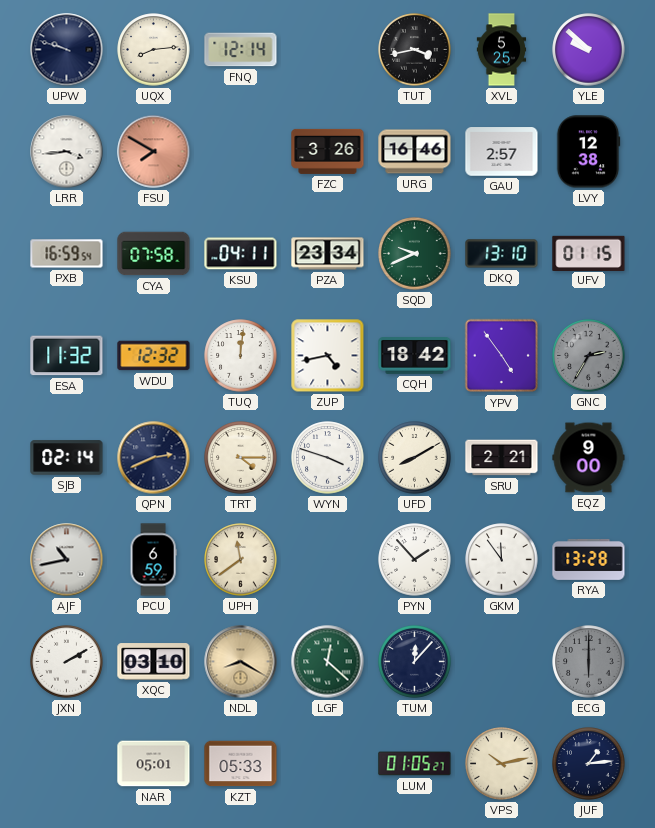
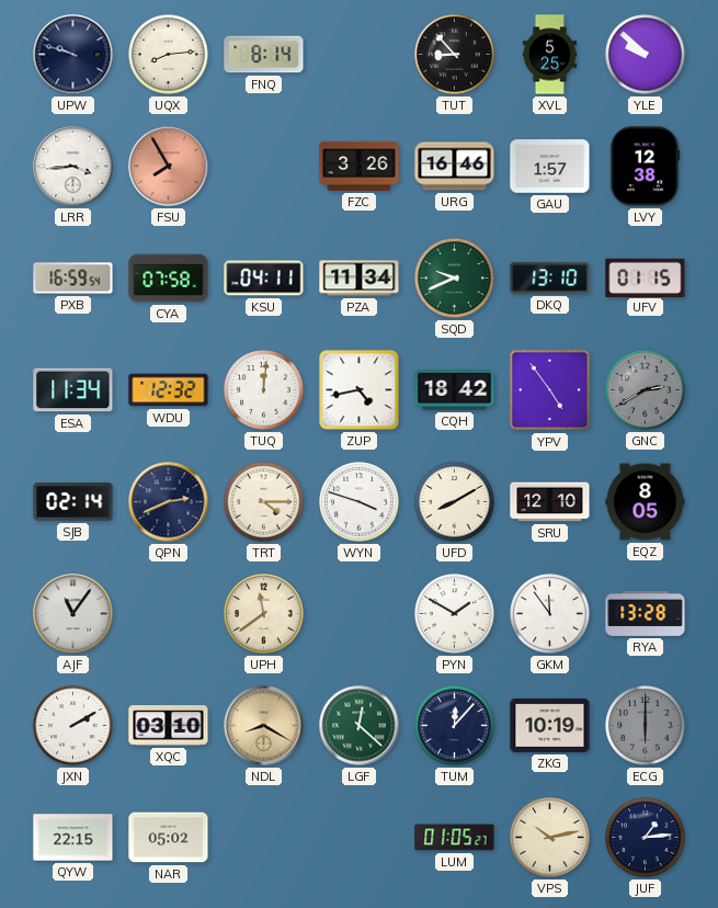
FNQ: 12:14 -> 8:14 (264, 55)
TUT: 3:43 -> 8:53 (455, 55)
FSU: 7:50 -> 7:55 (169, 167)
GAU: 2:57 -> 1:57 (550, 167)
PZA: 23:34 -> 11:34 (360, 279)
ESA: 11:32 -> 11:34 (73, 390)
GNC: 2:35 -> 2:40 (646, 390)
SRU: 2:21 -> 12:10 (550, 502)
EQZ: 9:00 -> 8:05 (646, 502)
AJF: 10:43 -> 11:06 (73, 614)
PCU: 6:59 -> none (153, 560)
PYN: 1:53 -> 1:50 (455, 614)
ZKG: none -> 10:19 (550, 725)
QYW: none -> 22:15 (73, 838)
NAR: 05:01 -> 05:02 (169, 838)
KZT: 05:33 -> none (241, 764)
